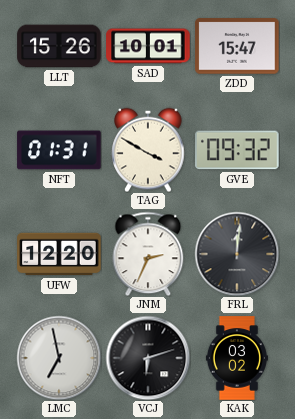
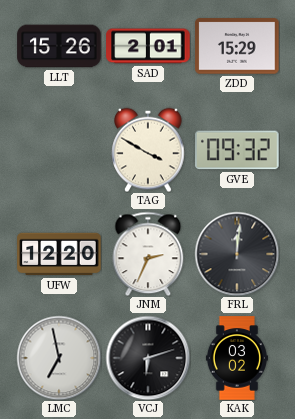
SAD: 10:01 -> 2:01 (148, 46)
ZDD: 15:47 -> 15:29 (237, 46)
NFT: 01:31 -> none (59, 150)
